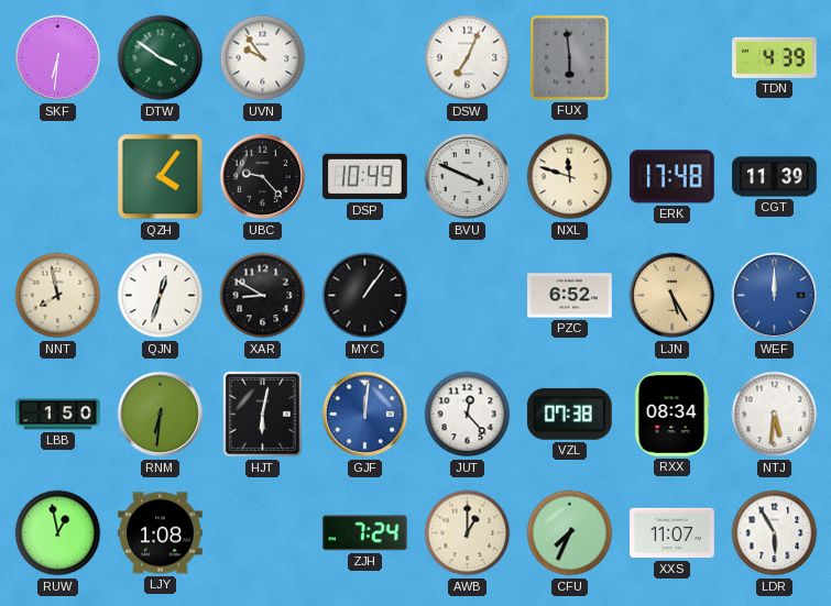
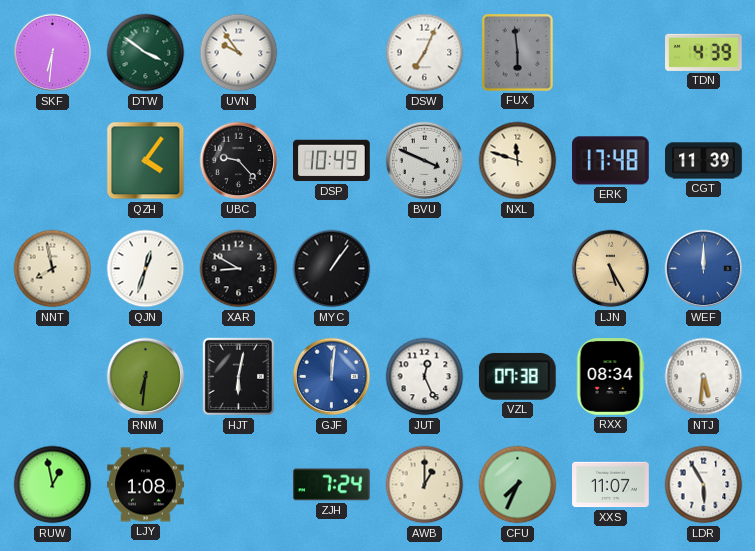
PZC: 6:52 -> none (570, 296)
LBB: 1:50 -> none (58, 415)
JUT: 12:23 -> 12:26 (425, 377)
